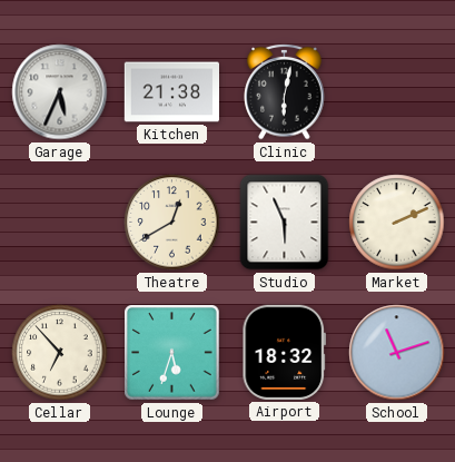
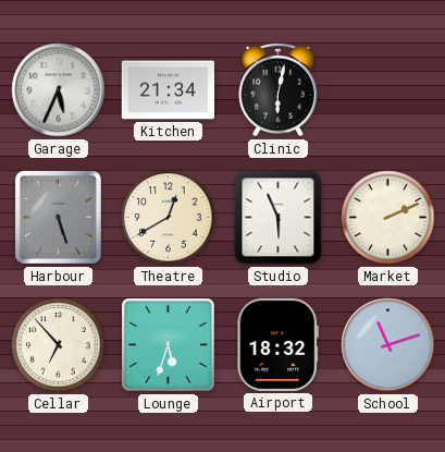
Kitchen: 21:38 -> 21:34 (169, 90)
Harbour: none -> 5:27 (58, 217)
